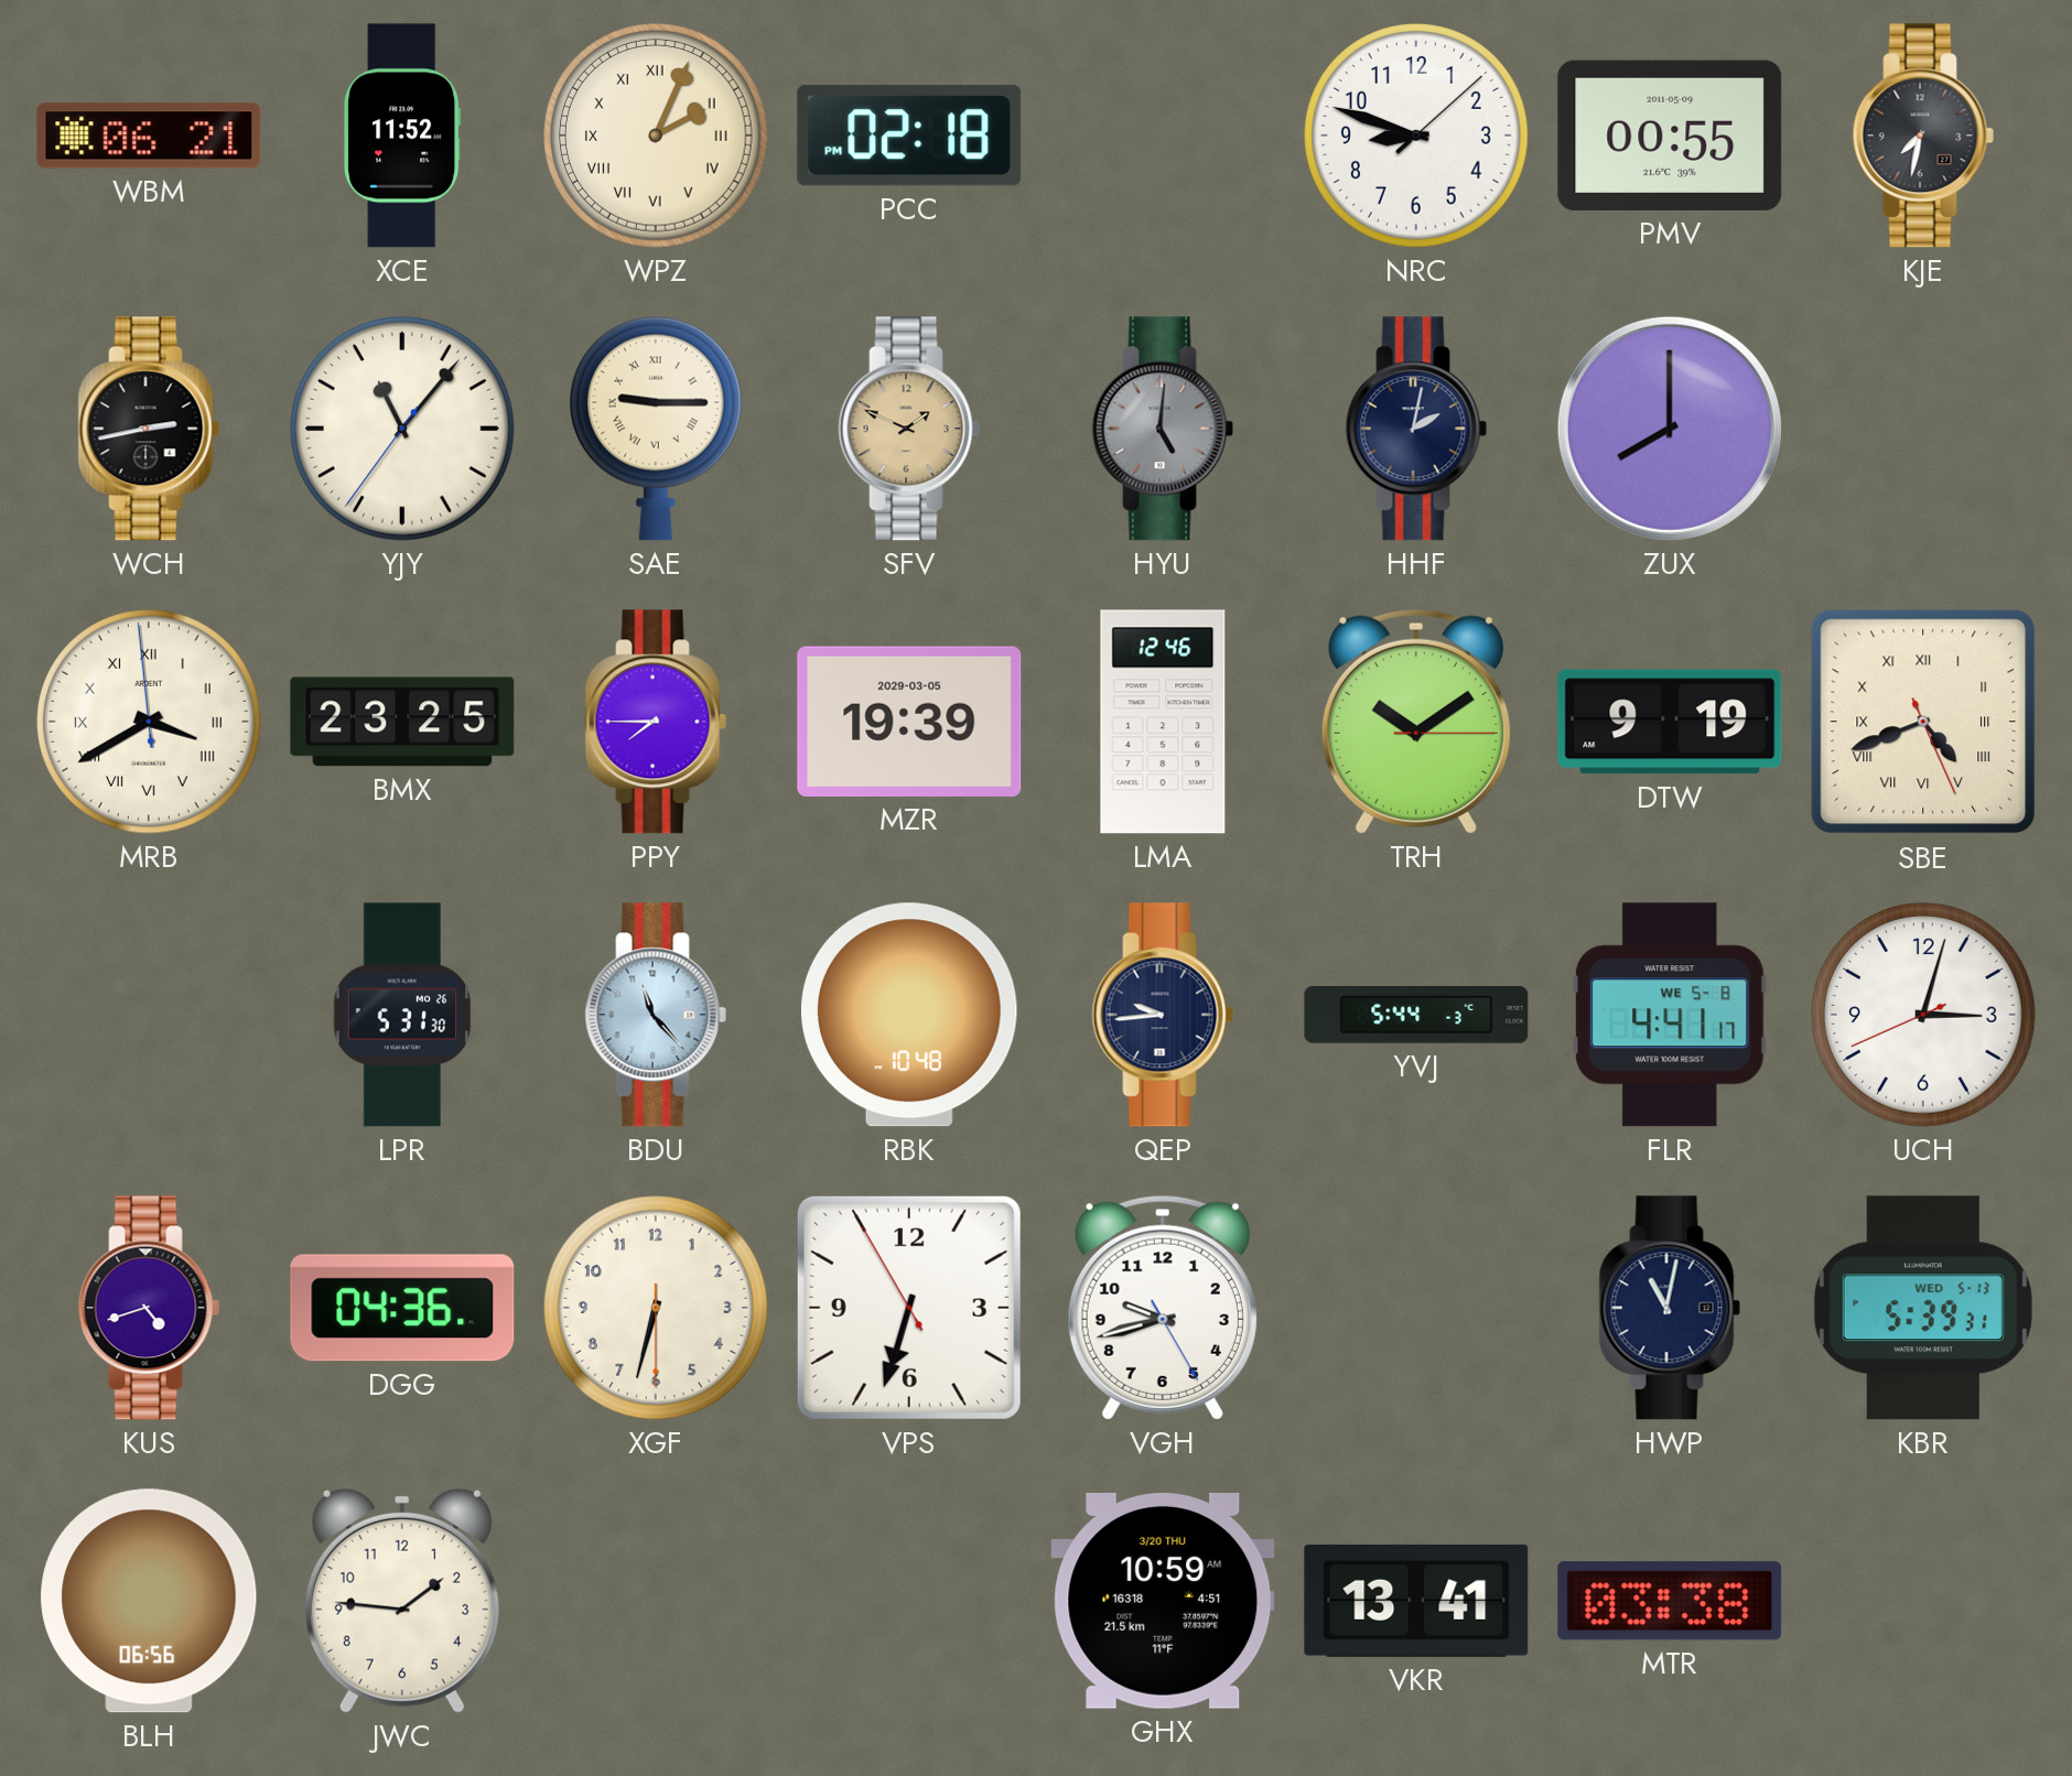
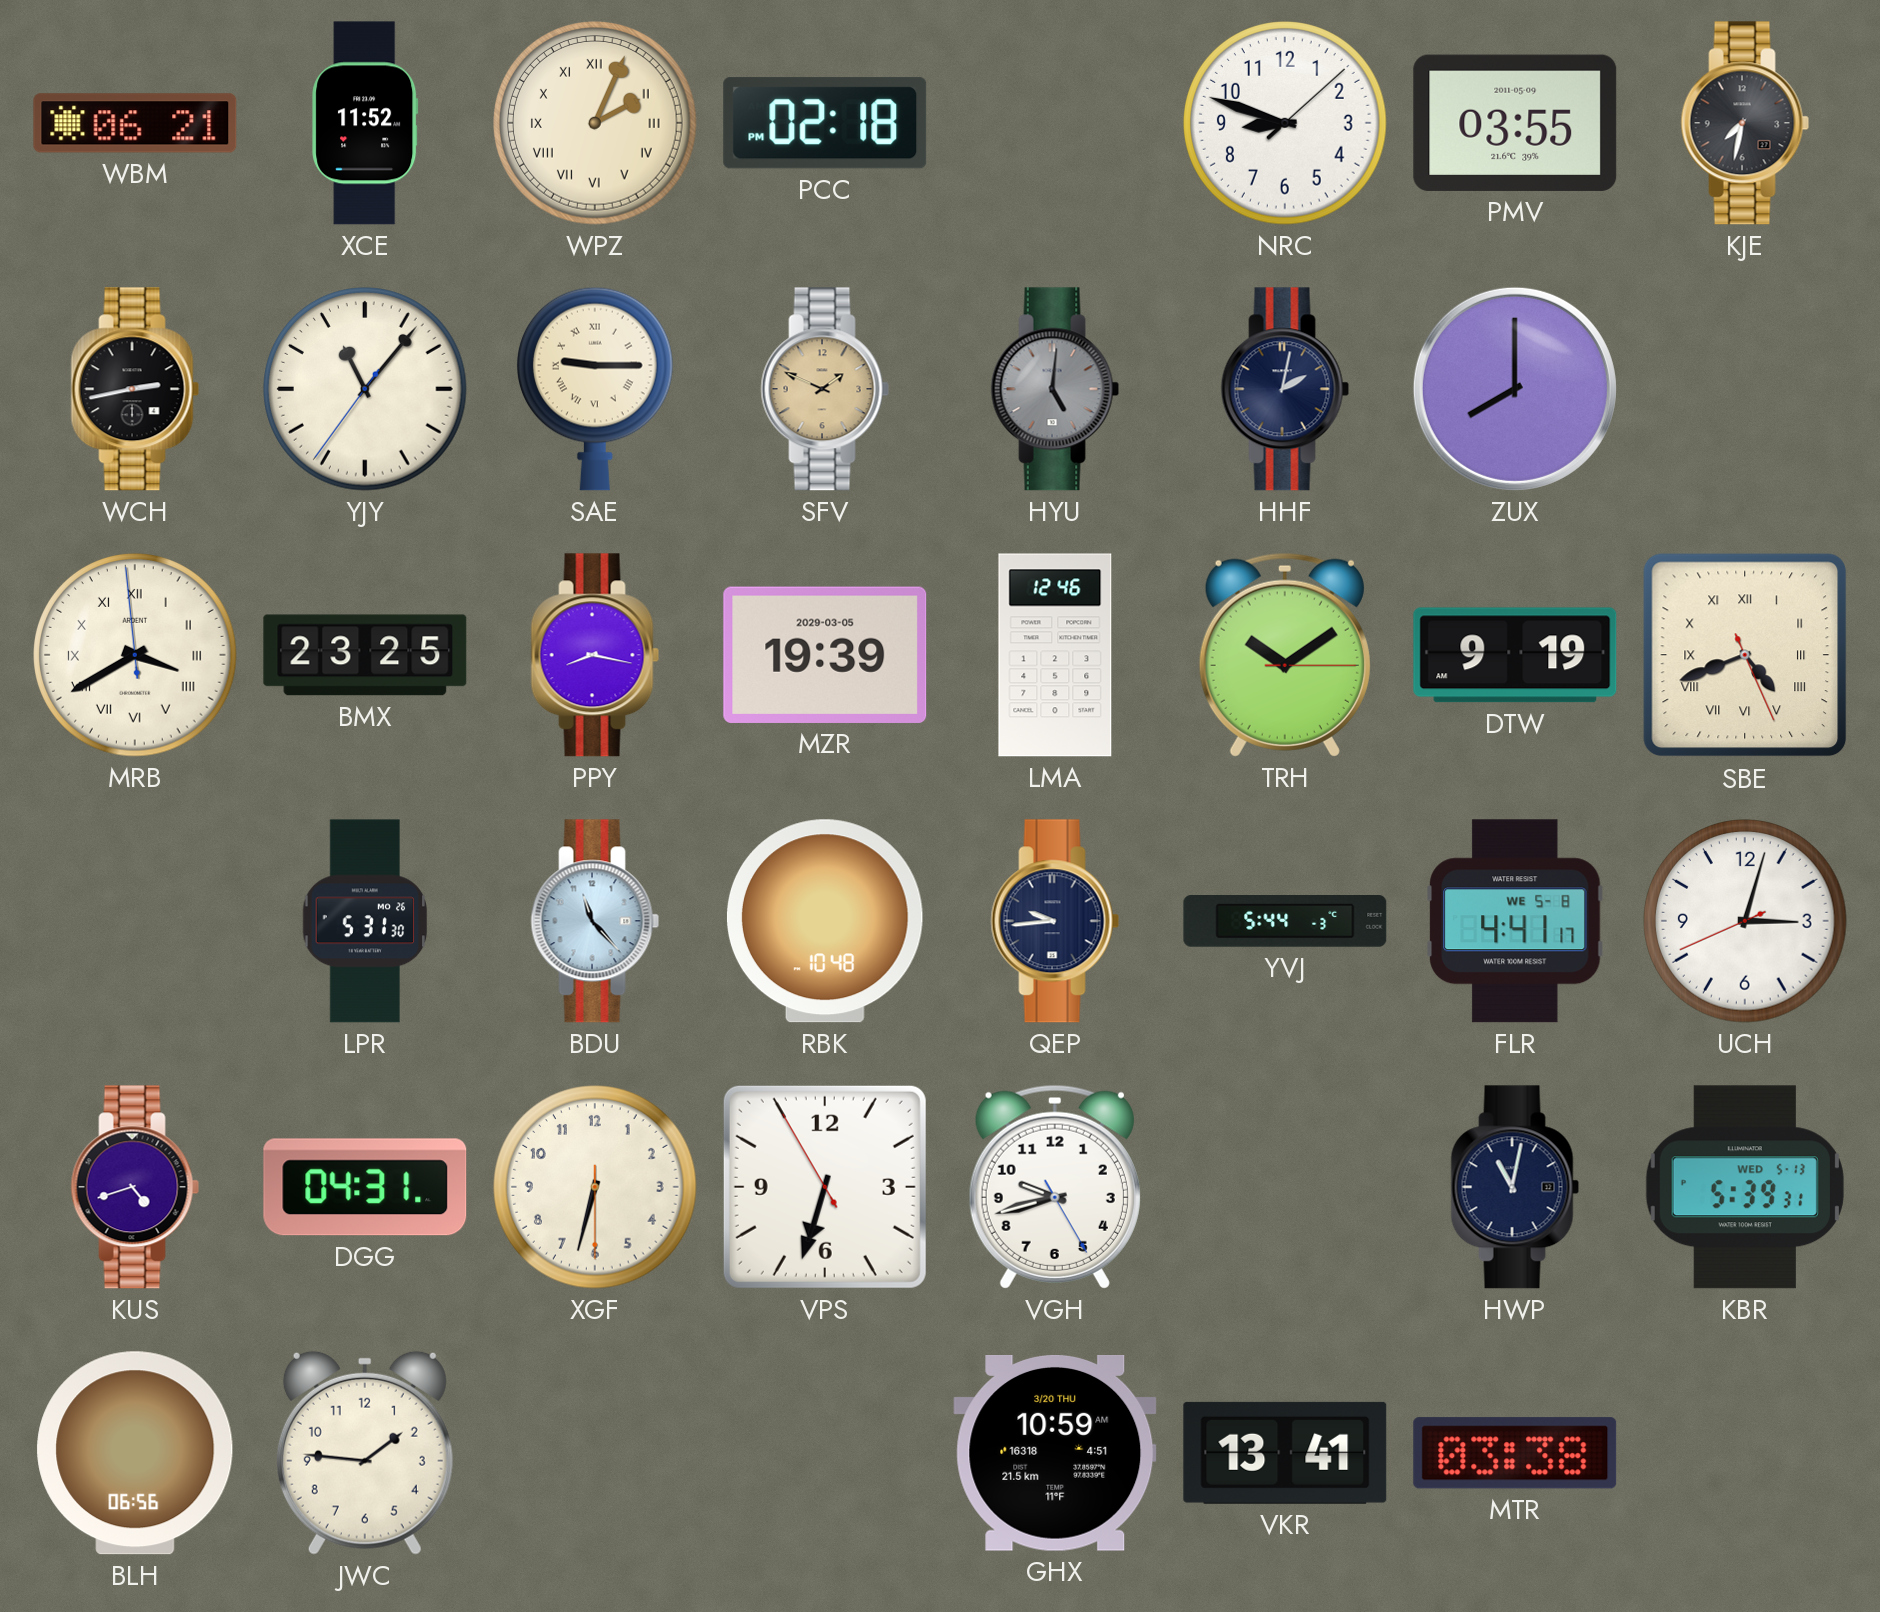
PMV: 00:55 -> 03:55 (1515, 123)
PPY: 7:45 -> 8:17 (595, 655)
DGG: 04:36 -> 04:31 (365, 1187)
